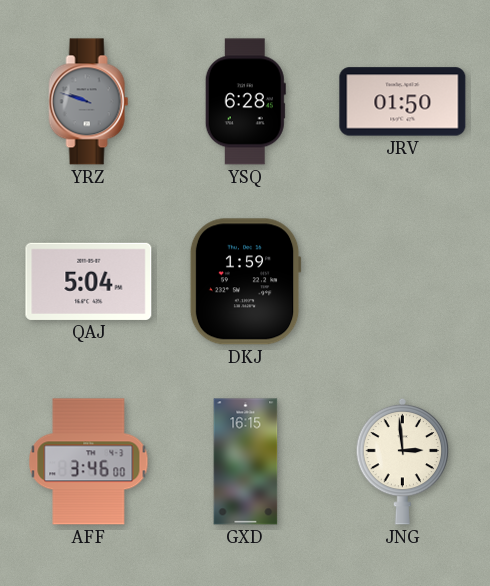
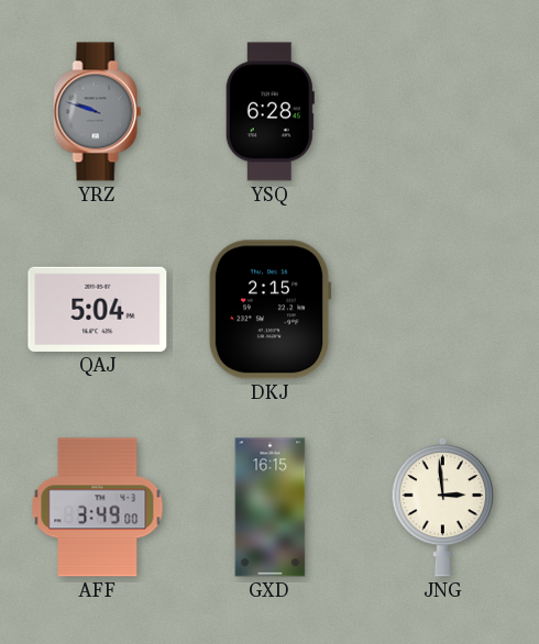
JRV: 01:50 -> none (403, 102)
DKJ: 1:59 -> 2:15 (269, 310)
AFF: 3:46 -> 3:49 (98, 508)
